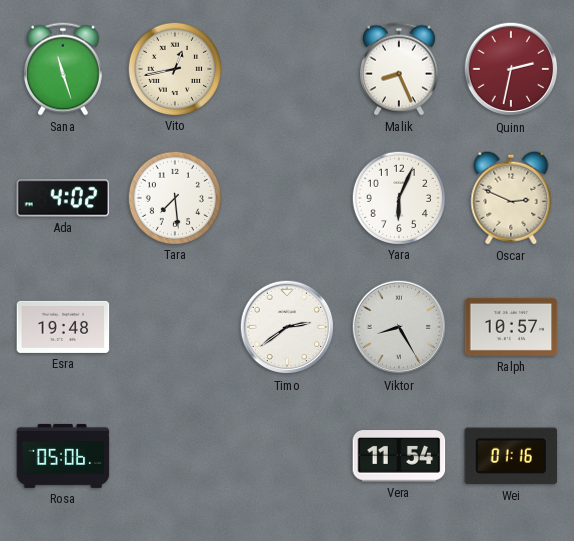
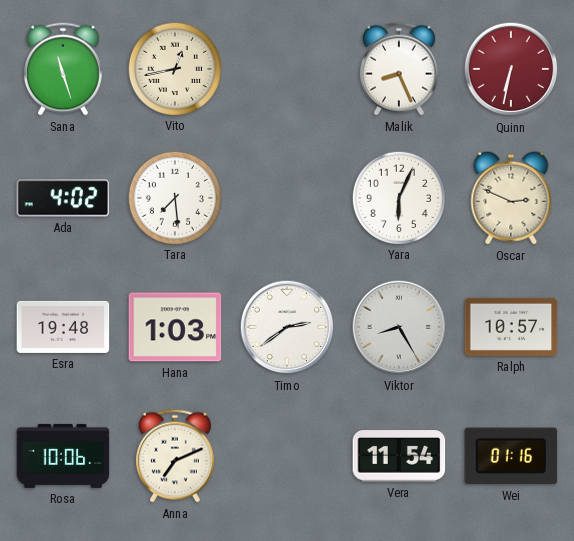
Quinn: 2:32 -> 6:32 (511, 69)
Hana: none -> 1:03 (175, 327)
Rosa: 05:06 -> 10:06 (63, 456)
Anna: none -> 7:11 (175, 456)
